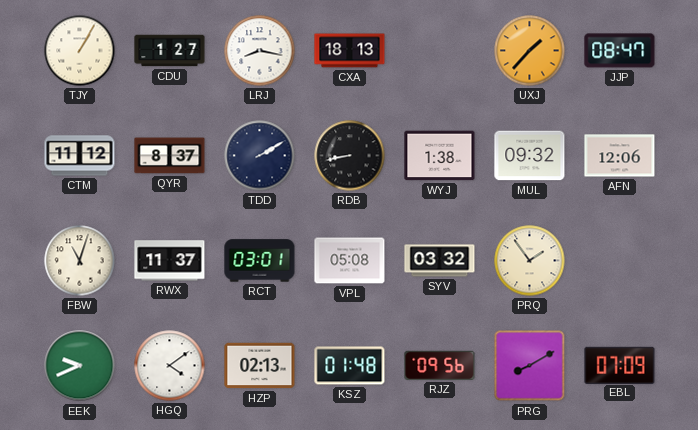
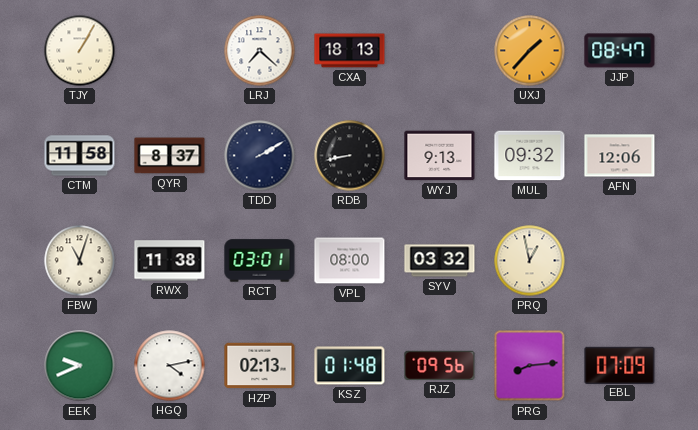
CDU: 1:27 -> none (170, 51)
LRJ: 8:17 -> 7:22 (260, 51)
CTM: 11:12 -> 11:58 (80, 156)
WYJ: 1:38 -> 9:13 (440, 156)
RWX: 11:37 -> 11:38 (170, 261)
VPL: 05:08 -> 08:00 (350, 261)
PRQ: 1:54 -> 12:58 (530, 261)
HGQ: 4:09 -> 4:13 (170, 366)
PRG: 8:10 -> 8:14 (530, 366)
